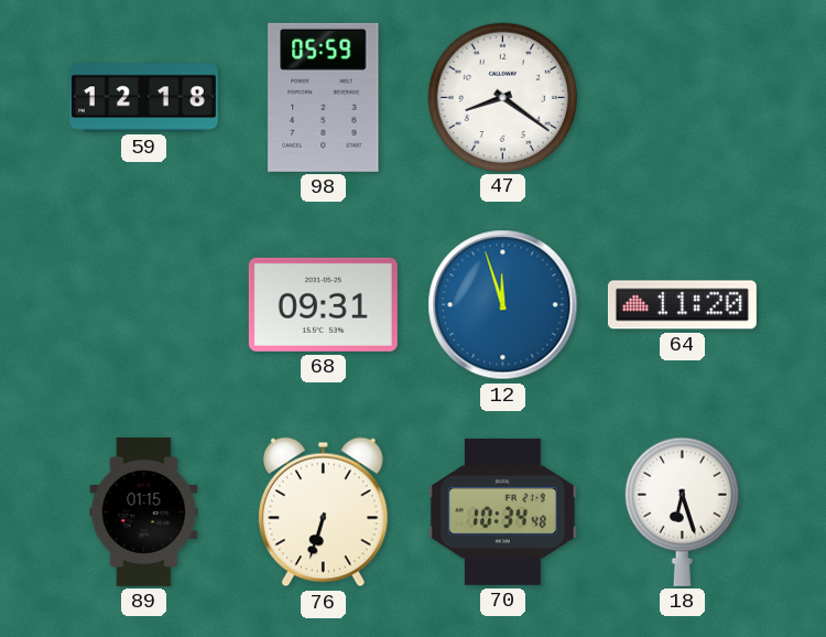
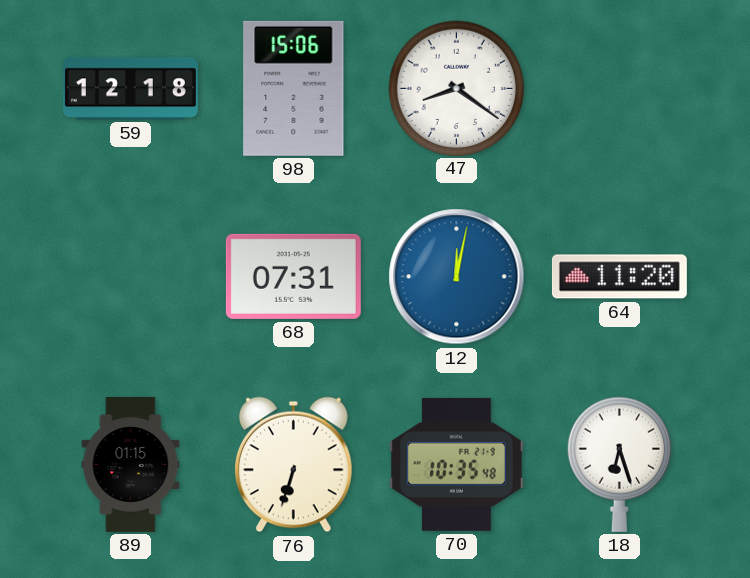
98: 05:59 -> 15:06 (294, 88)
68: 09:31 -> 07:31 (293, 276)
12: 11:57 -> 12:02 (457, 277)
70: 10:34 -> 10:35 (456, 464)
